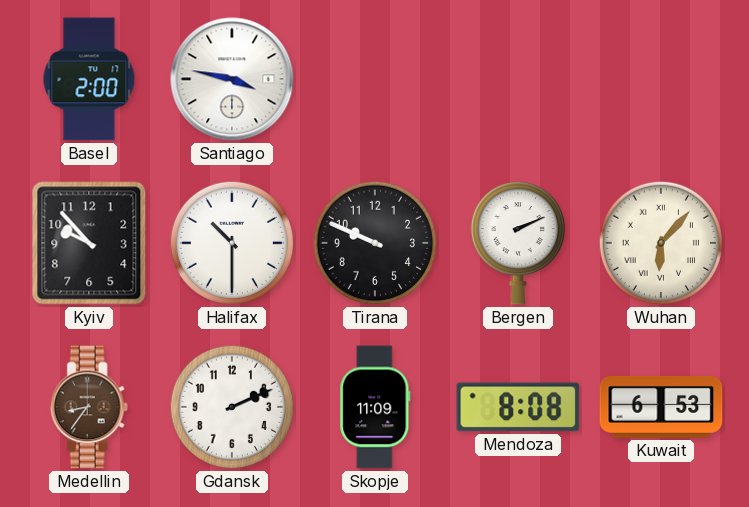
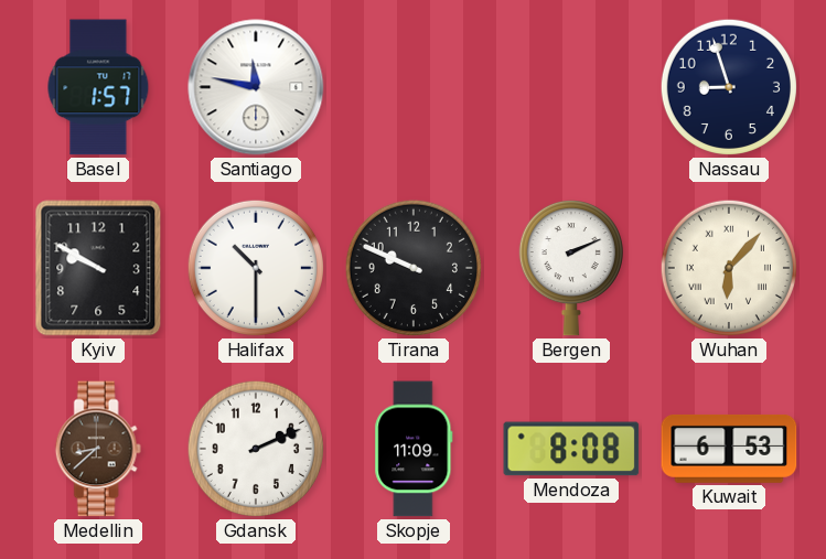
Basel: 2:00 -> 1:57 (98, 87)
Santiago: 3:47 -> 11:47 (256, 87)
Nassau: none -> 8:57 (729, 87)
Kyiv: 9:53 -> 9:50 (98, 268)
Medellin: 8:36 -> 8:38 (98, 449)
